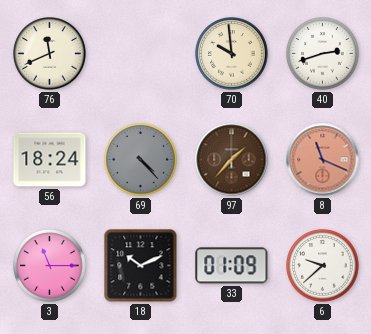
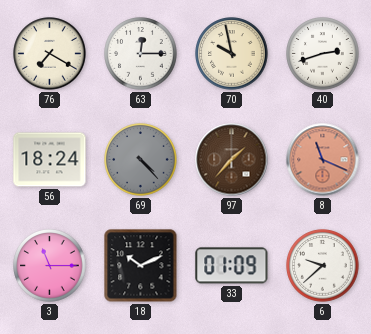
76: 11:41 -> 7:20 (50, 54)
63: none -> 12:15 (141, 54)
70: 9:59 -> 9:58 (232, 54)
